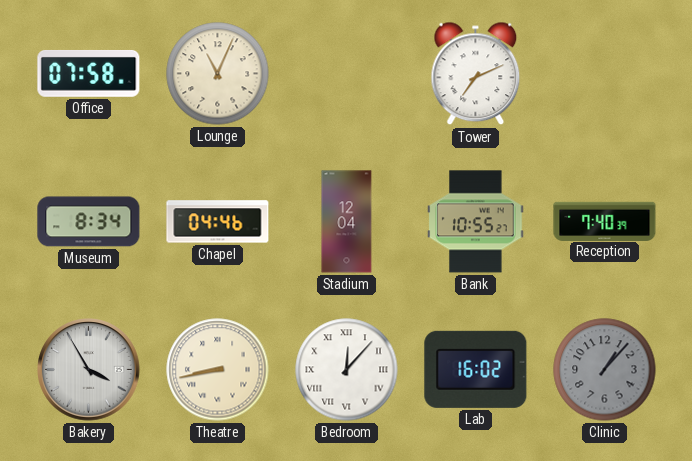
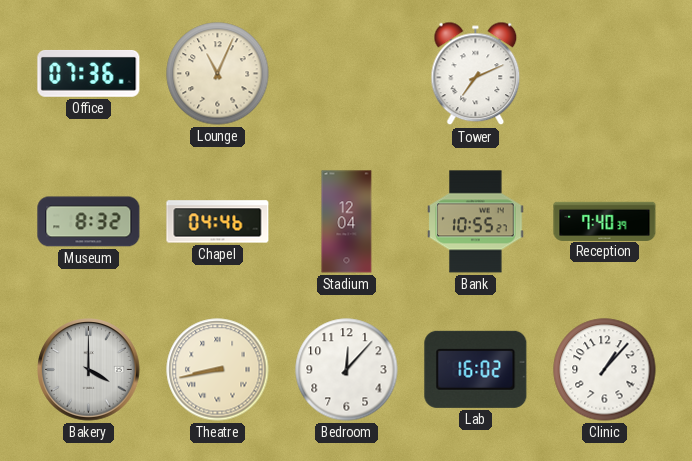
Office: 07:58 -> 07:36 (89, 73)
Museum: 8:34 -> 8:32 (89, 222)
Bakery: 3:55 -> 4:00 (89, 370)
Bedroom numerals: Roman -> Arabic (347, 370)
Clinic dial: grey -> white (605, 370)
